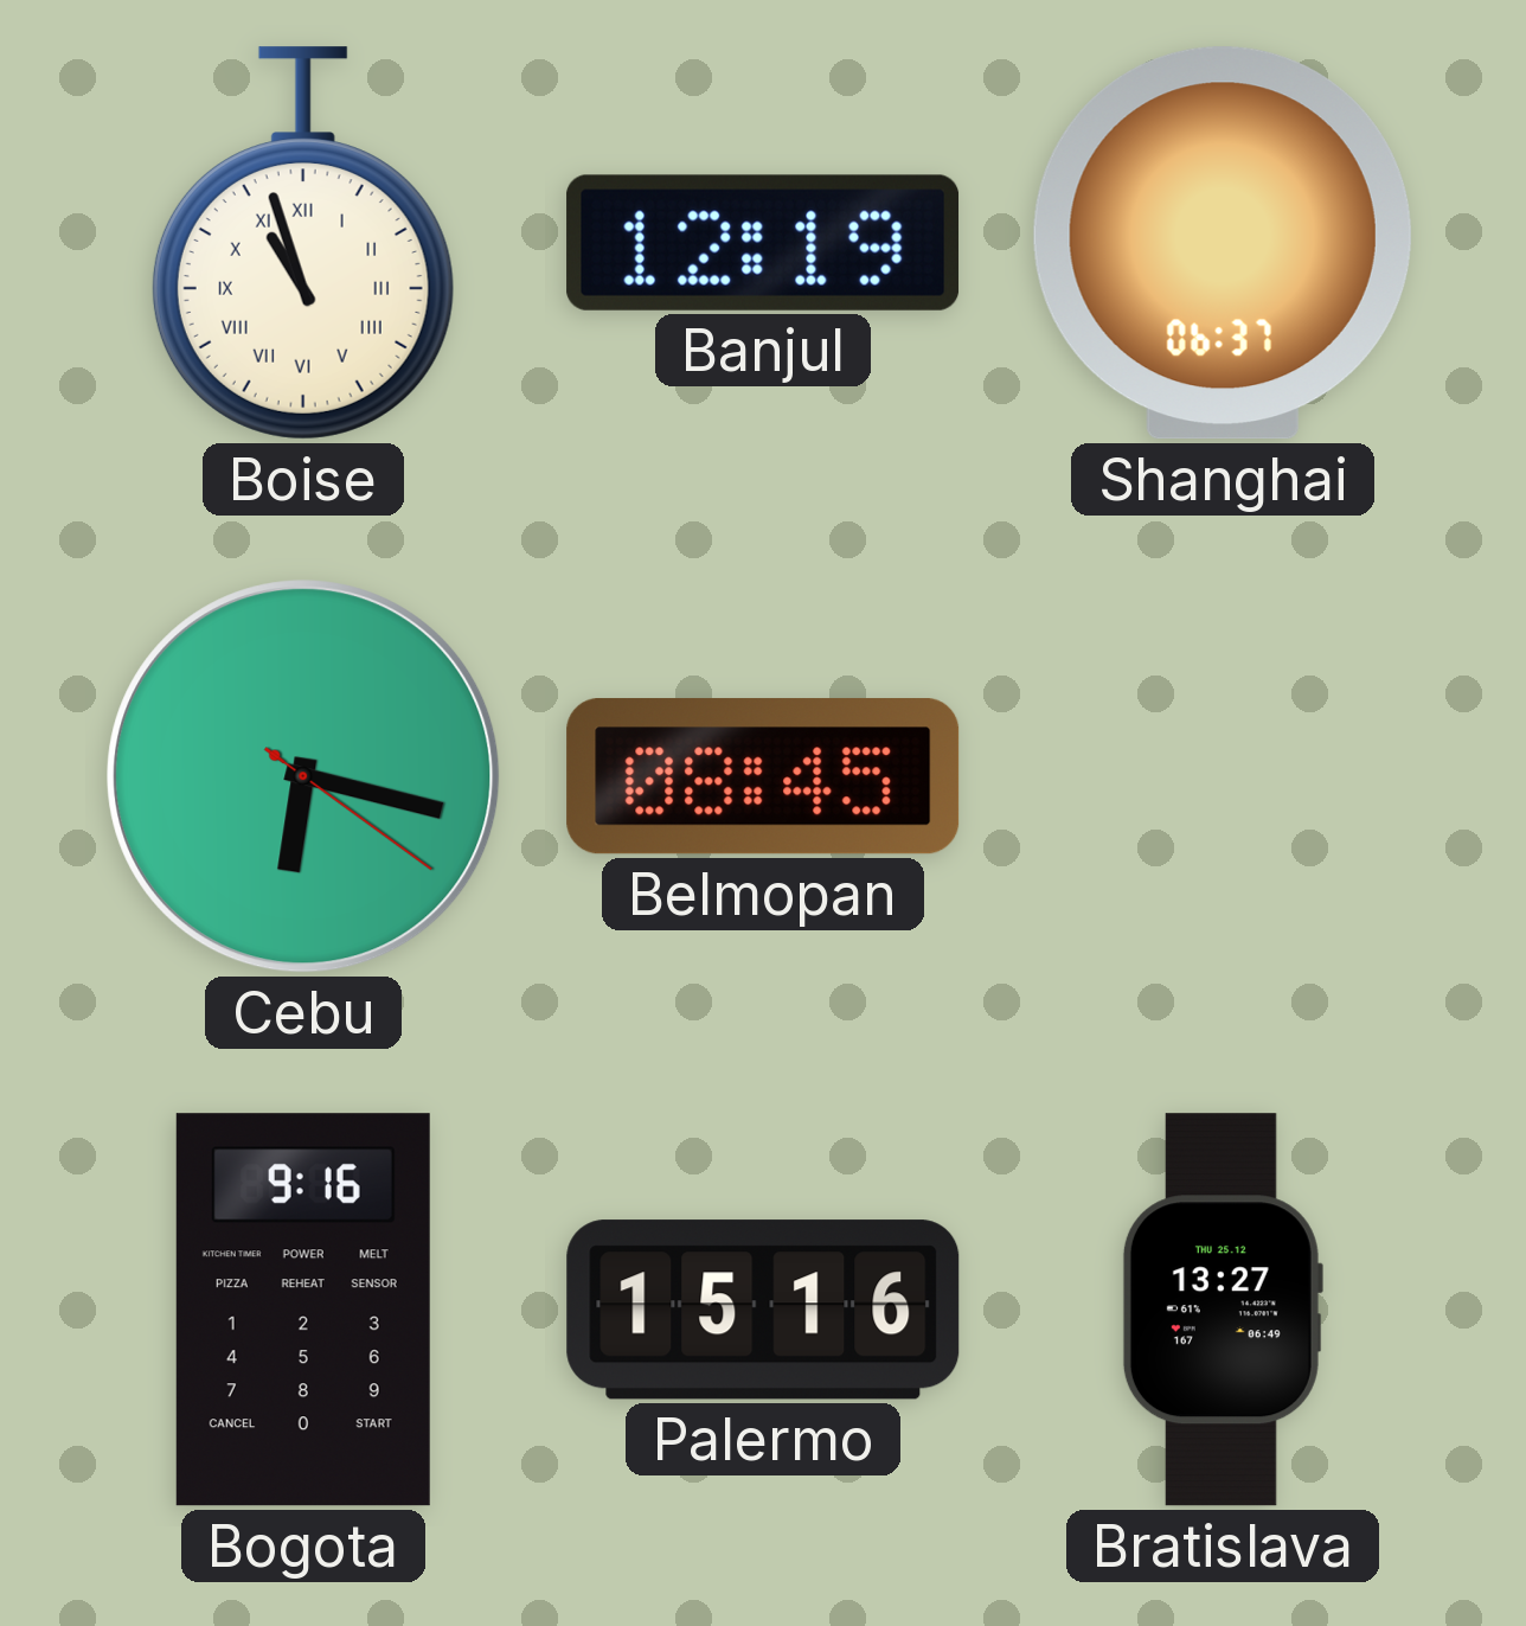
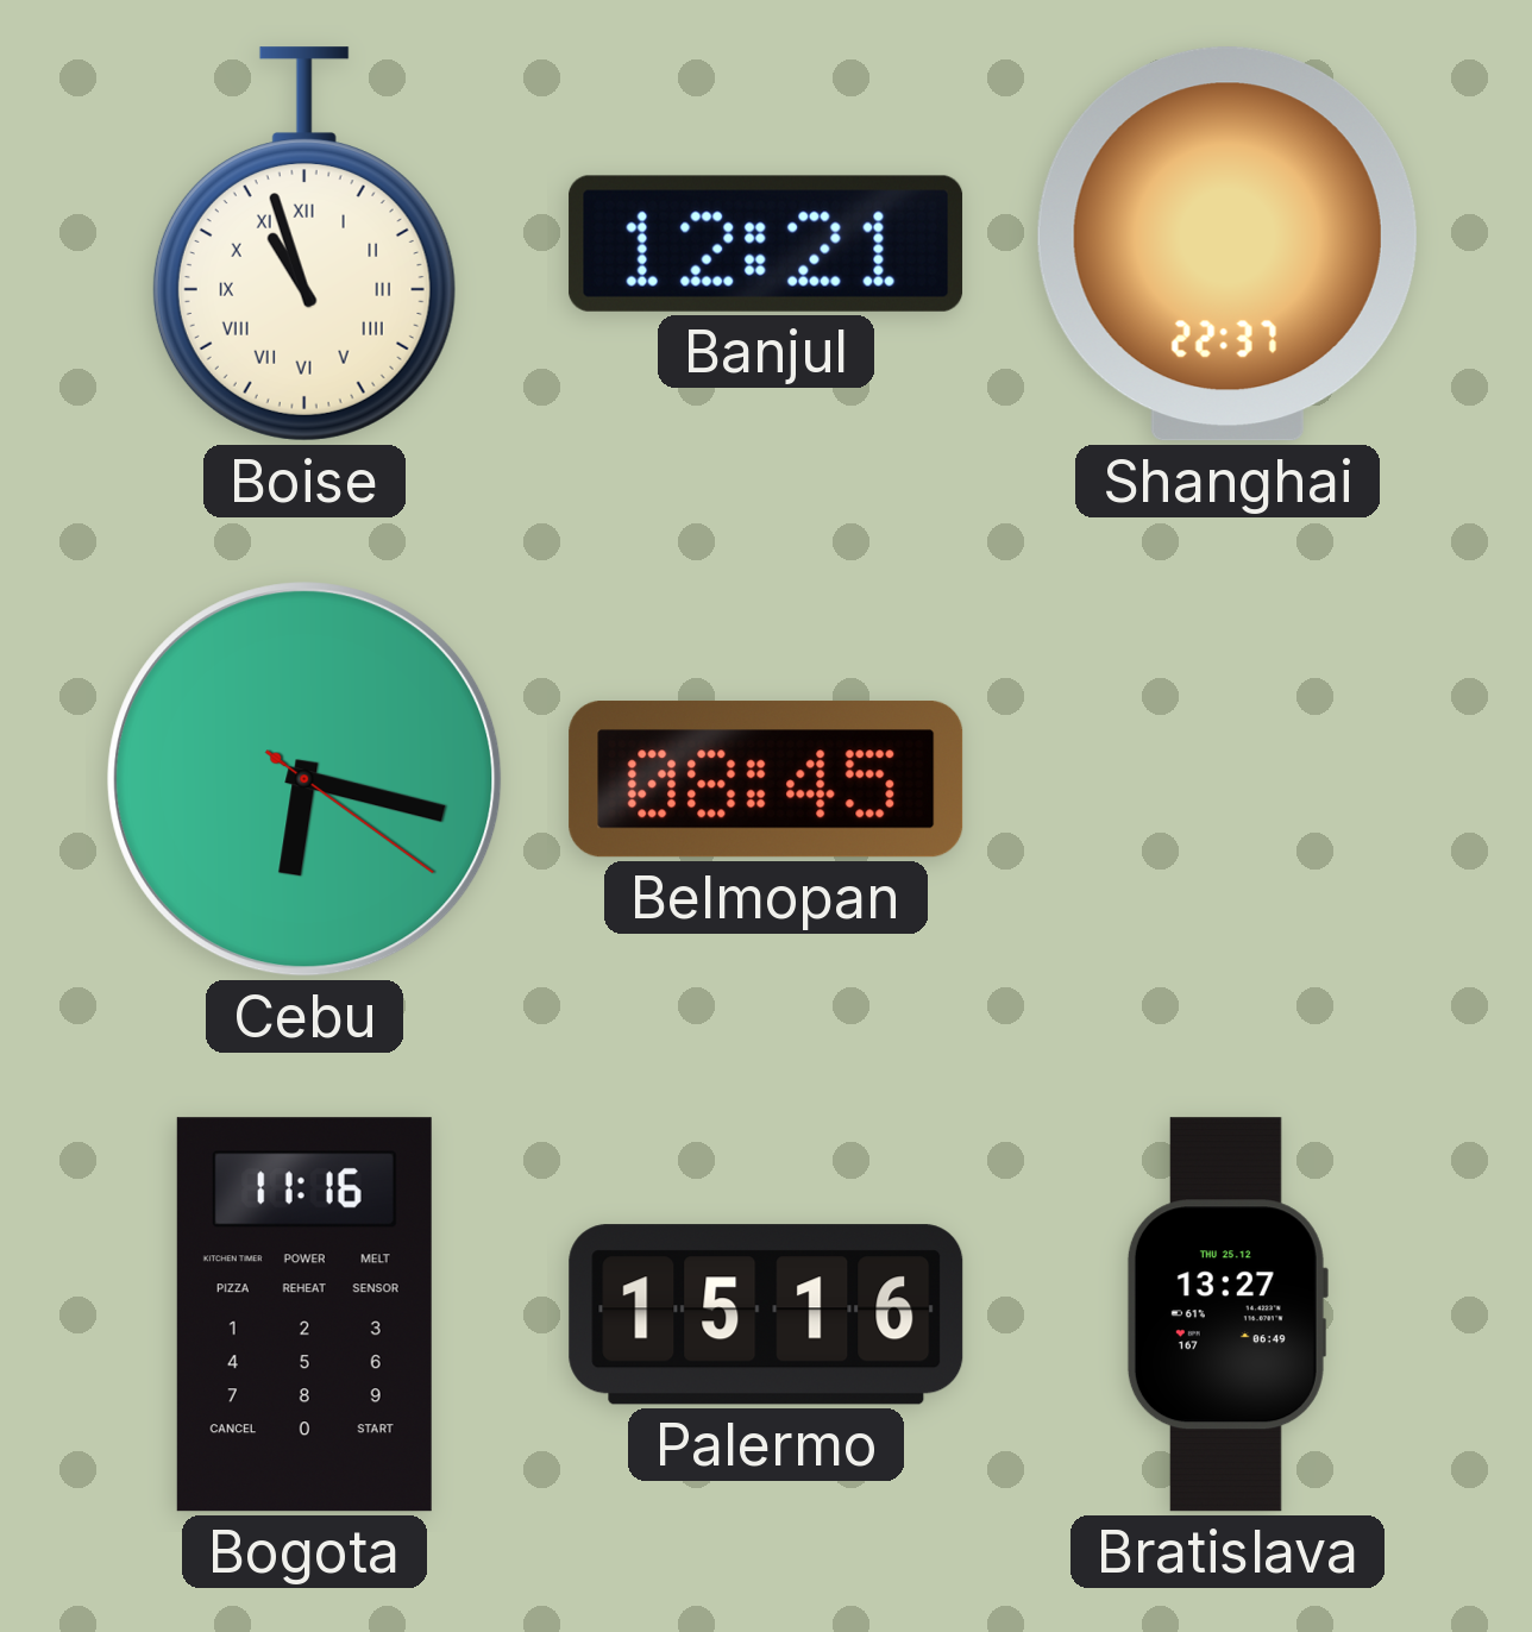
Banjul: 12:19 -> 12:21 (766, 244)
Shanghai: 06:37 -> 22:37 (1228, 244)
Bogota: 9:16 -> 11:16 (304, 1314)
